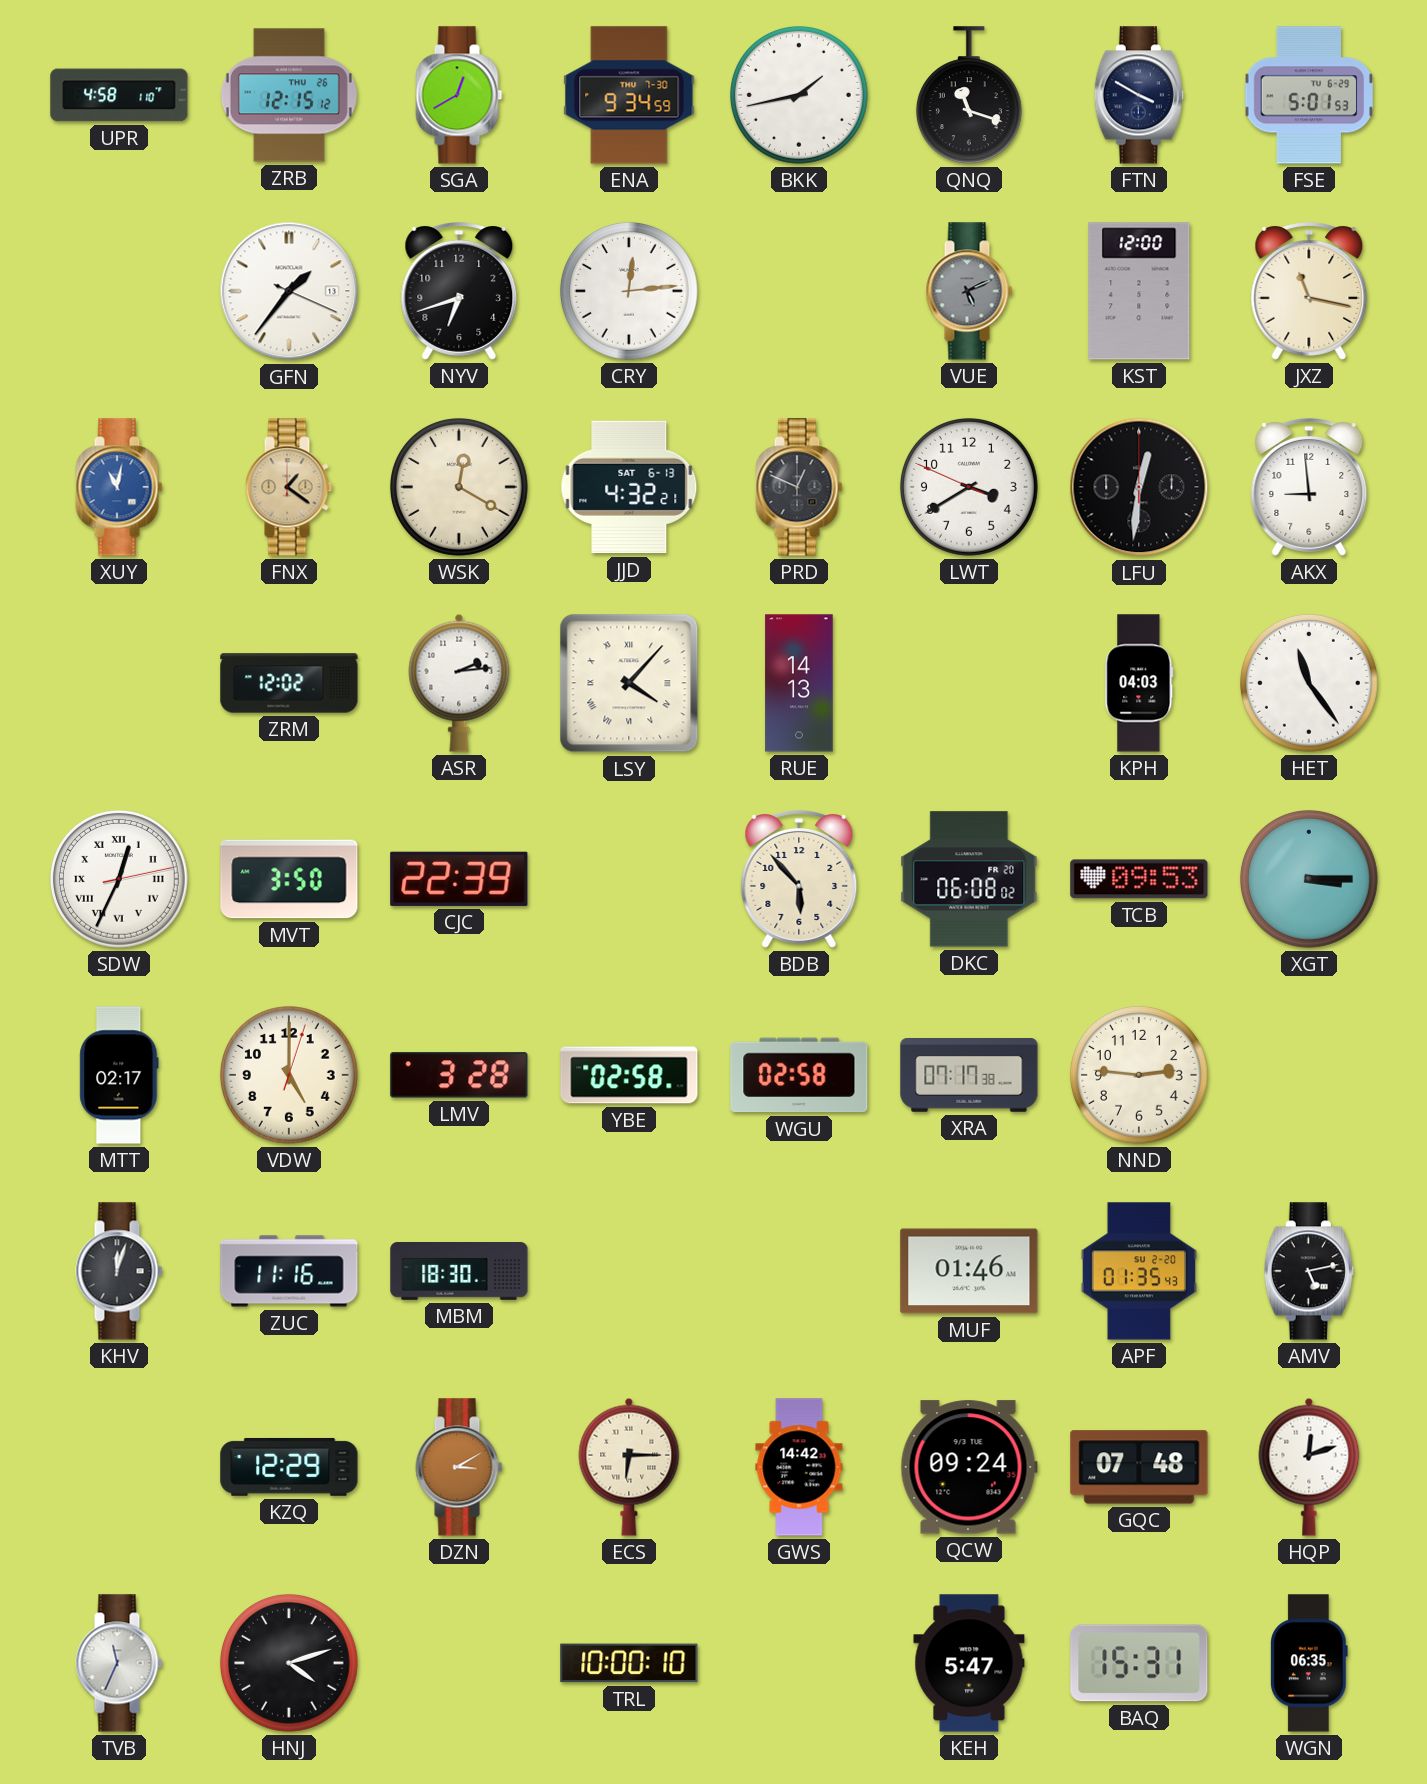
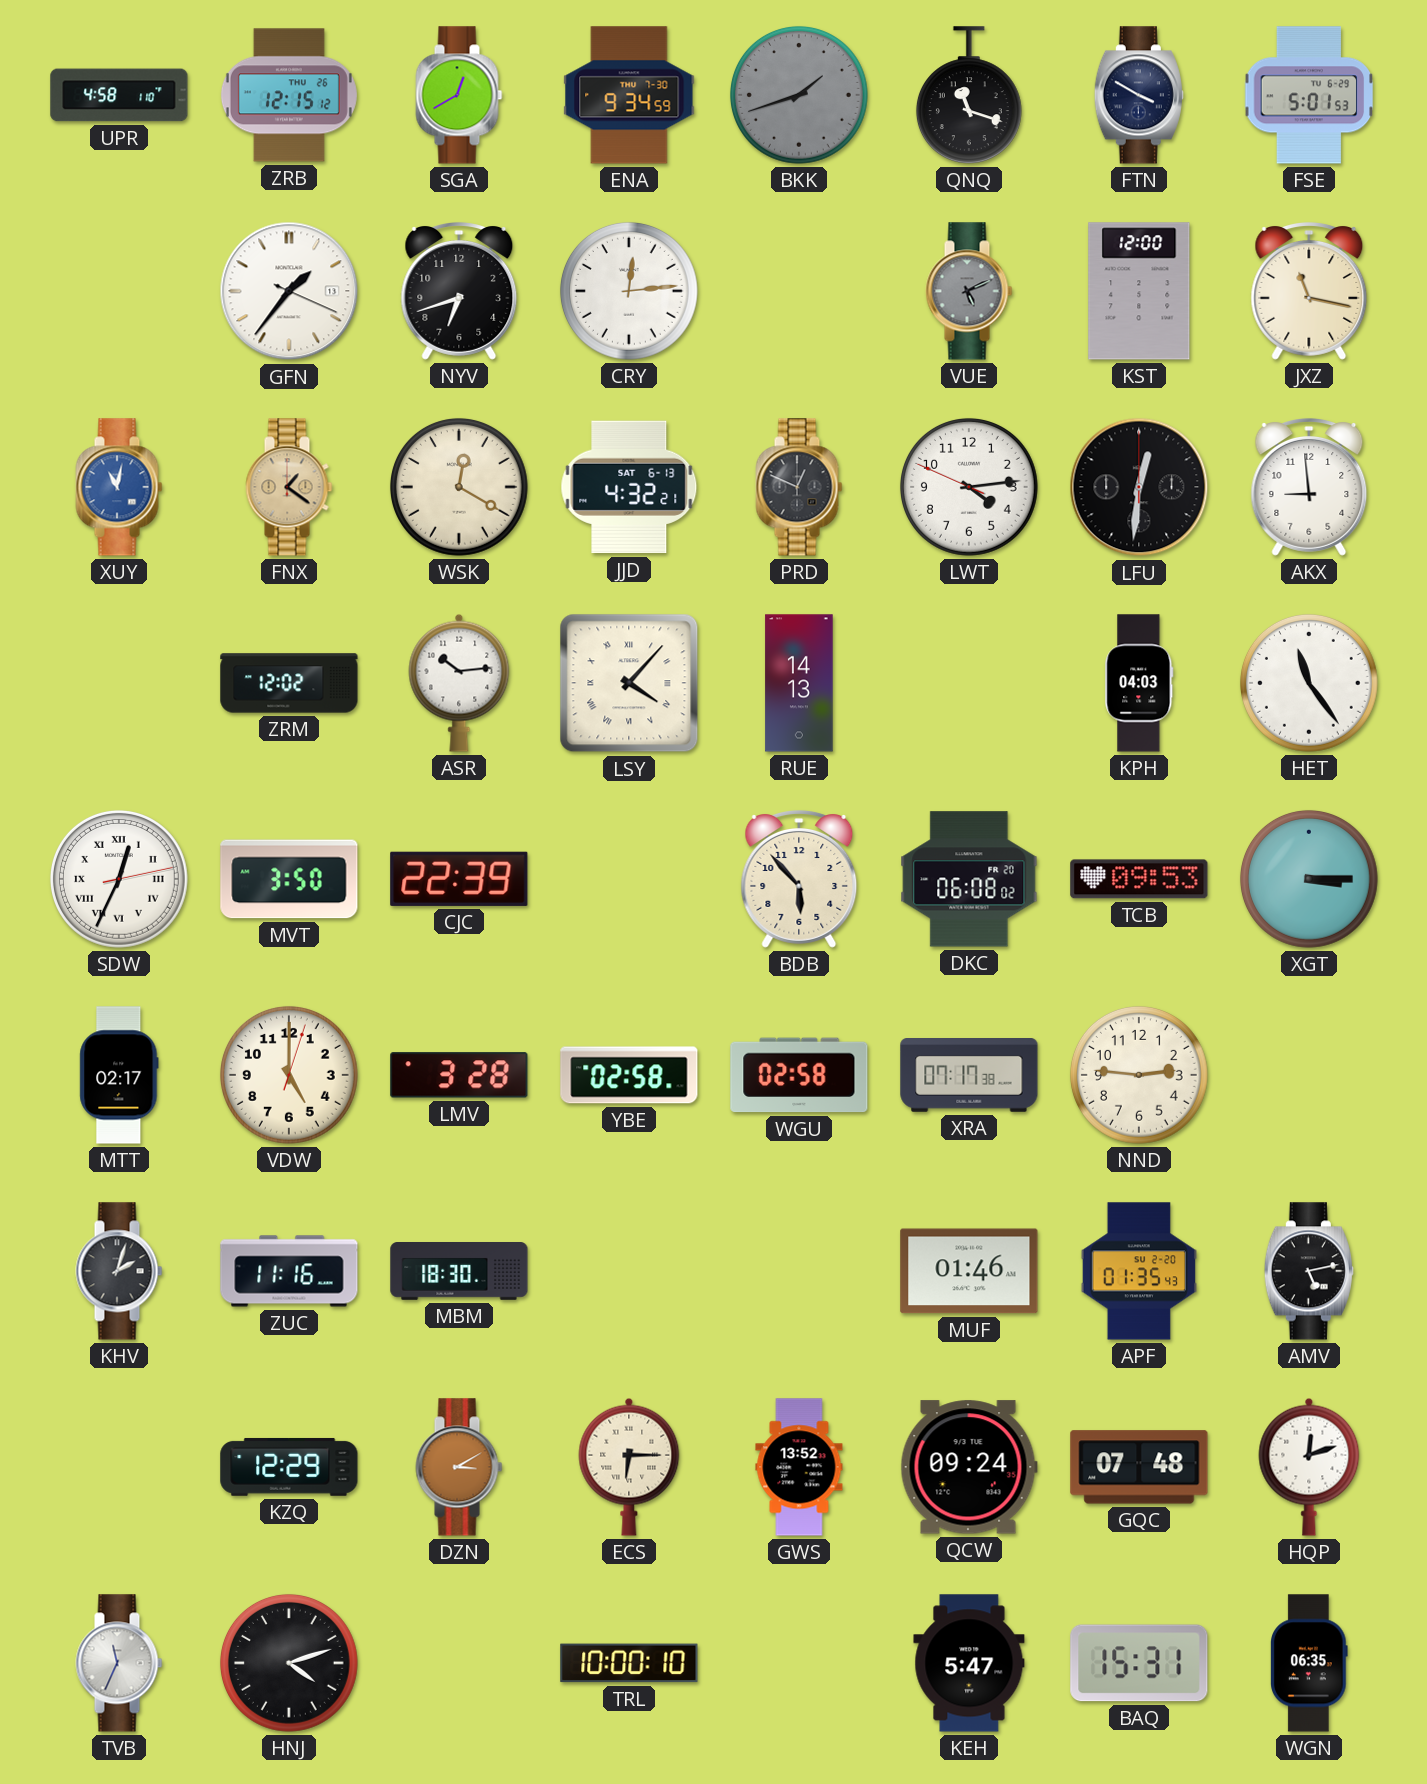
BKK: 1:43 -> 1:42 (799, 95)
BKK dial: white -> grey (799, 95)
LWT: 3:39 -> 4:13 (969, 487)
ASR: 2:14 -> 10:14 (459, 683)
KHV: 12:03 -> 2:03 (119, 1271)
GWS: 14:42 -> 13:52 (799, 1467)
